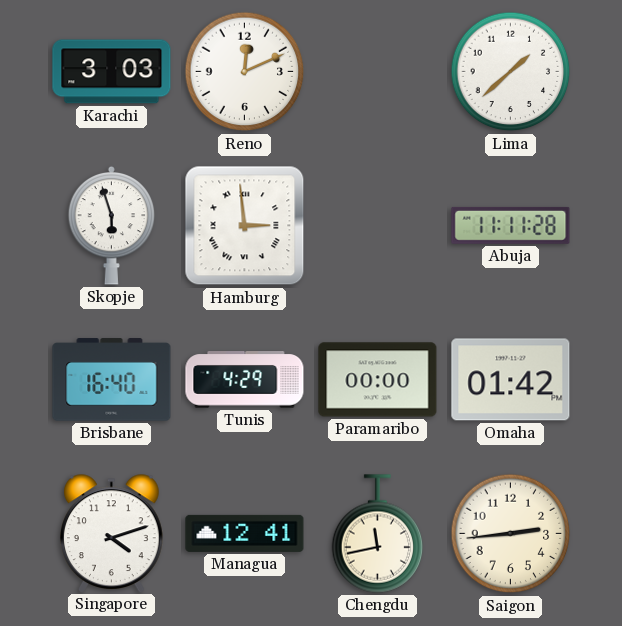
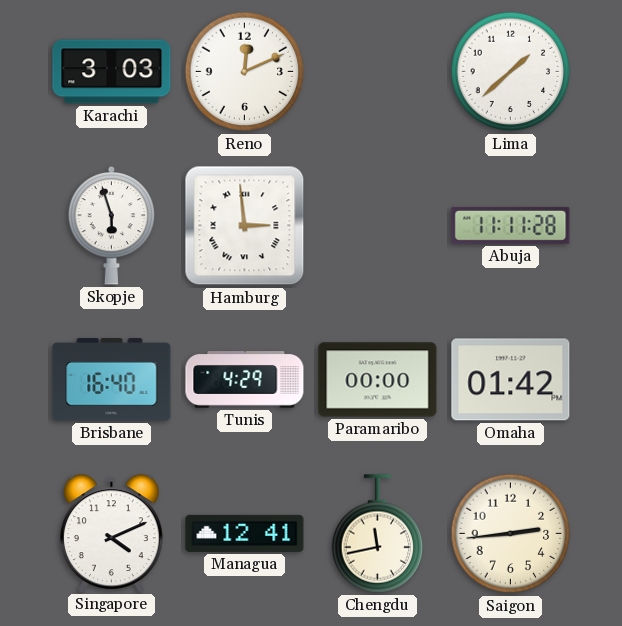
Singapore: 4:12 -> 4:11 (111, 533)
